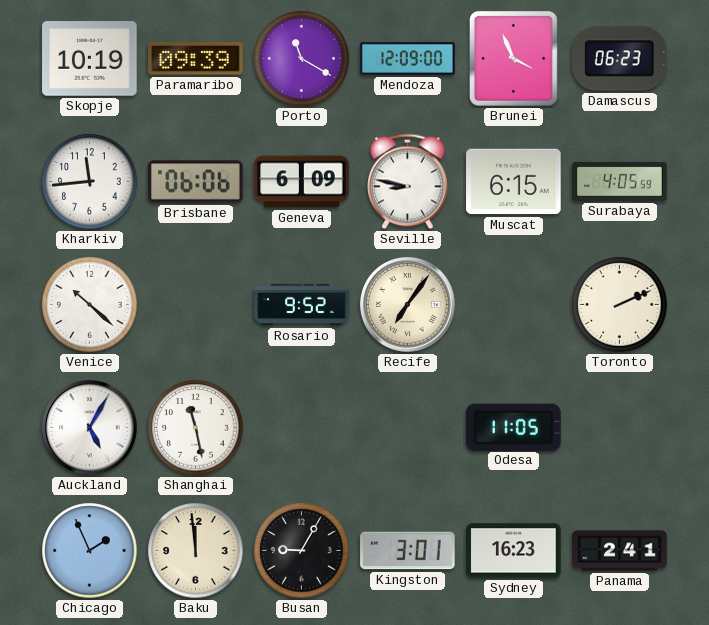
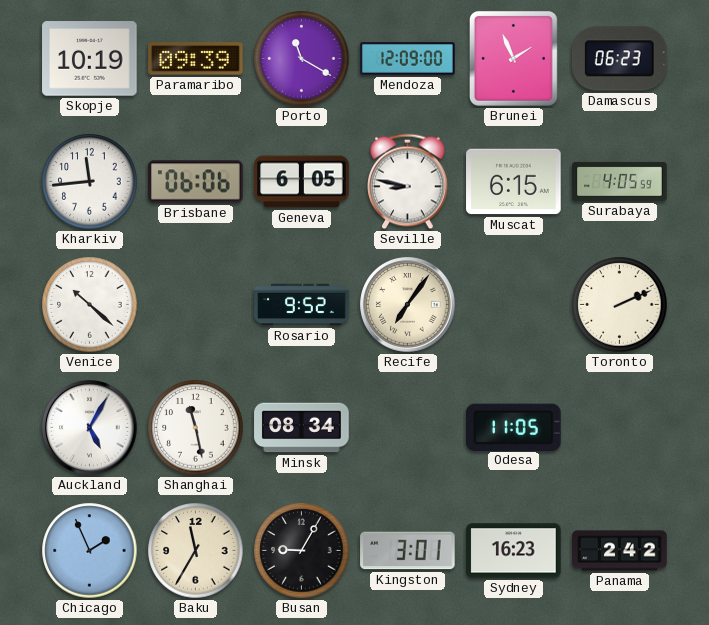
Brunei: 3:56 -> 1:56 (513, 58)
Geneva: 6:09 -> 6:05 (302, 182)
Minsk: none -> 08:34 (302, 428)
Baku: 11:59 -> 11:35 (196, 551)
Panama: 2:41 -> 2:42 (620, 551)
